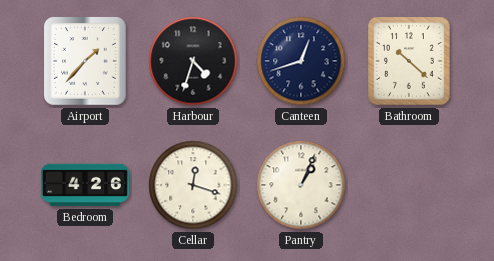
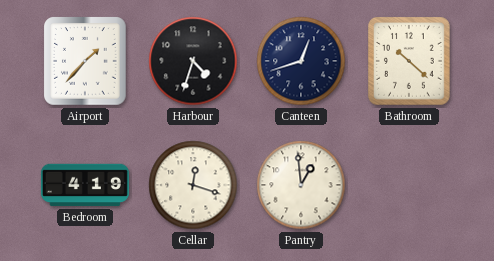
Bedroom: 4:26 -> 4:19 (85, 185)
Pantry: 1:04 -> 12:59 (301, 185)
